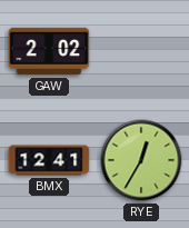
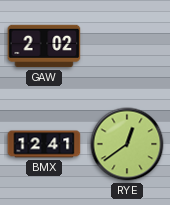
RYE: 12:35 -> 12:39 (127, 144)
